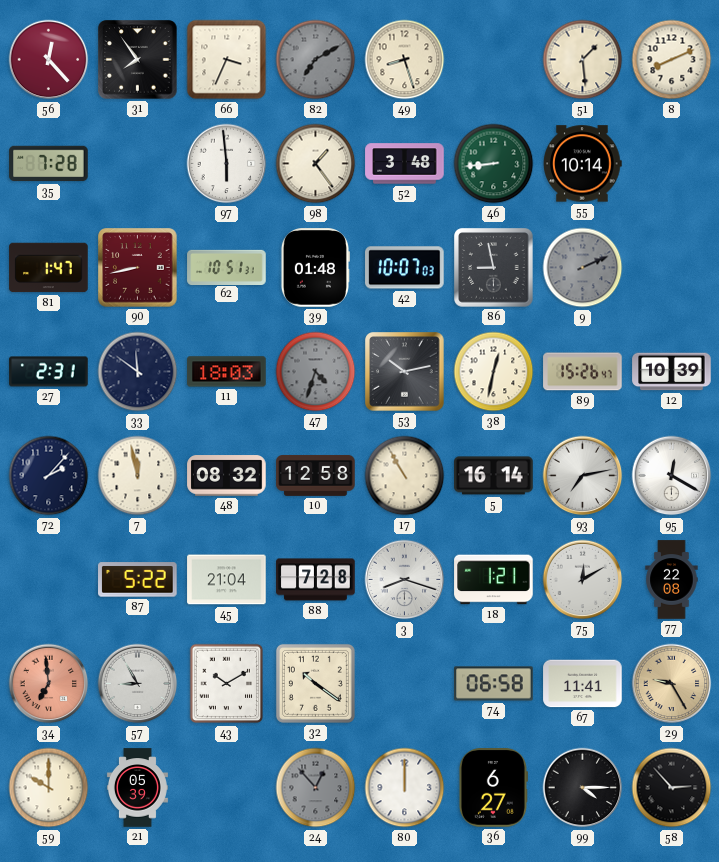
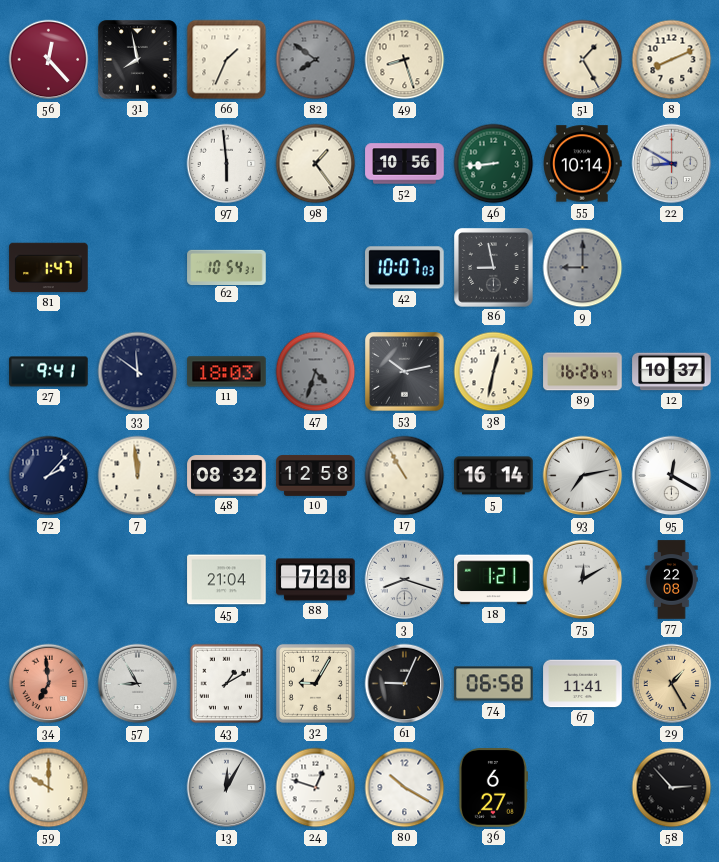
31: 7:54 -> 7:58 (138, 60)
66: 3:34 -> 1:34 (227, 60)
82: 7:10 -> 7:51 (316, 60)
51: 1:29 -> 1:25 (583, 60)
35: 7:28 -> none (49, 164)
52: 3:48 -> 10:56 (405, 164)
22: none -> 8:50 (672, 164)
90: 8:43 -> none (138, 268)
62: 10:51 -> 10:54 (227, 267)
39: 01:48 -> none (315, 268)
9: 2:11 -> 9:00 (583, 268)
27: 2:31 -> 9:41 (49, 372)
89: 15:26 -> 16:26 (583, 372)
12: 10:39 -> 10:37 (672, 372)
7: 11:58 -> 11:59 (138, 476)
87: 5:22 -> none (138, 580)
43: 10:10 -> 1:10 (227, 684)
32: 10:21 -> 9:05 (315, 683)
61: none -> 9:04 (405, 684)
29: 9:25 -> 1:25 (672, 684)
21: 05:39 -> none (137, 788)
13: none -> 12:05 (227, 788)
24: 12:53 -> 12:48 (316, 788)
24 dial: grey -> white (316, 788)
80: 12:00 -> 10:20 (405, 788)
99: 4:15 -> none (583, 788)
